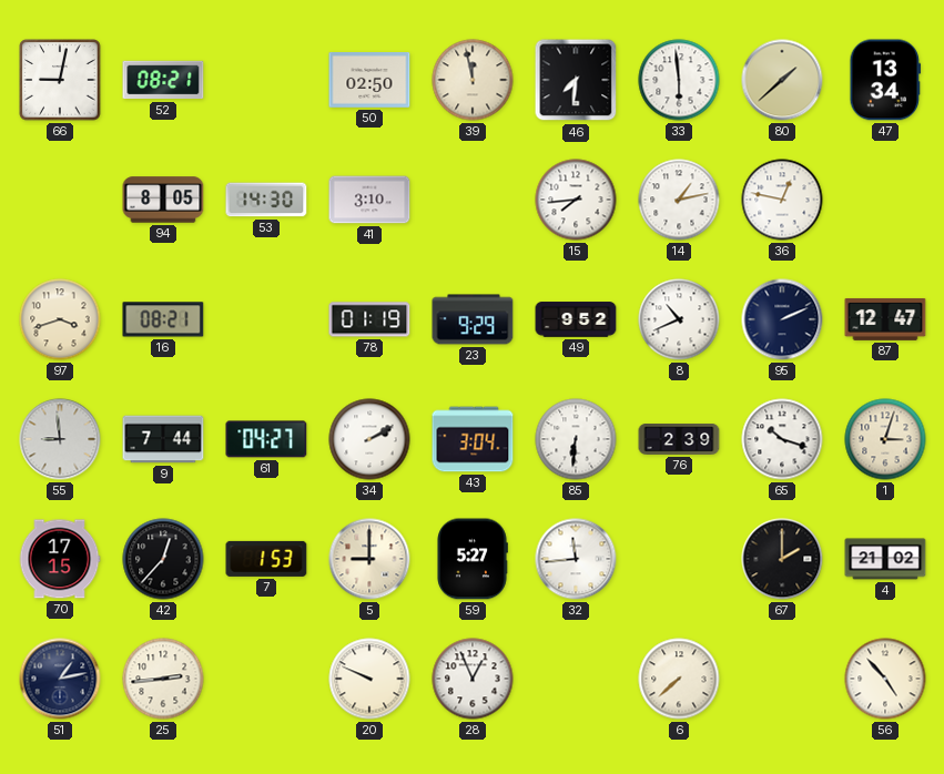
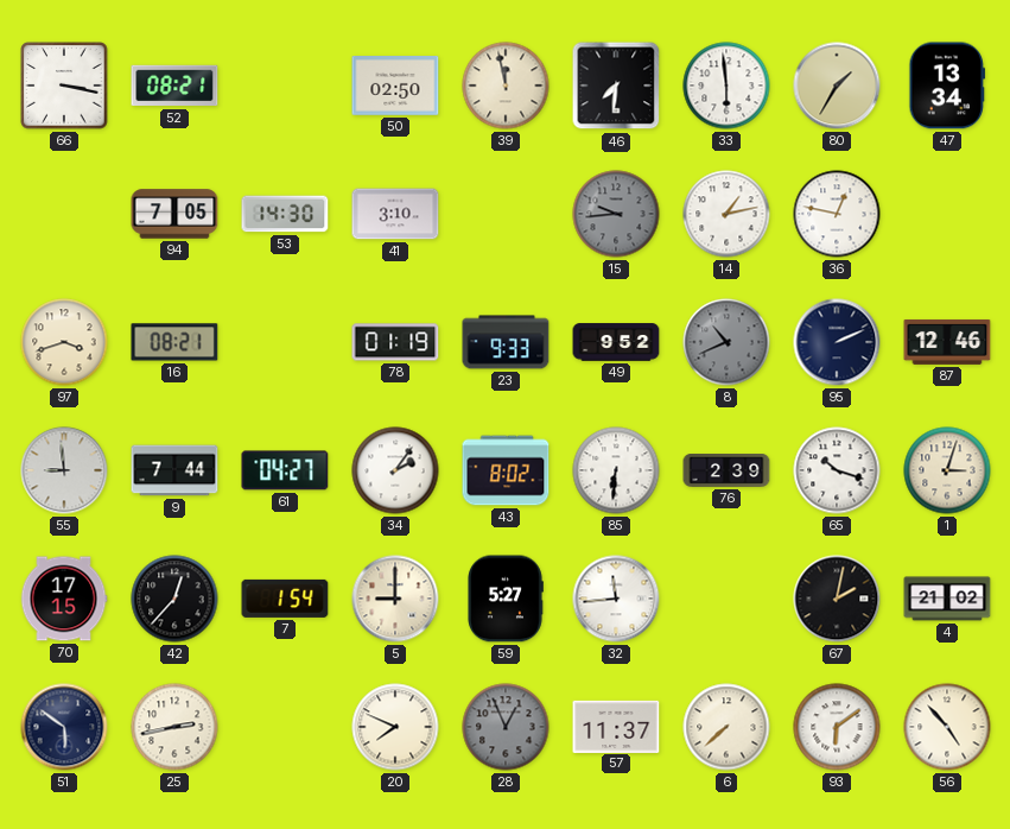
66: 9:02 -> 3:17 (64, 86)
80: 1:38 -> 1:35 (837, 86)
94: 8:05 -> 7:05 (174, 214)
15: 7:44 -> 9:44 (616, 214)
15 dial: white -> grey (616, 214)
23: 9:29 -> 9:33 (506, 342)
8 dial: white -> grey (726, 342)
87: 12:47 -> 12:46 (947, 342)
34: 2:10 -> 2:06 (395, 470)
43: 3:04 -> 8:02 (506, 470)
7: 1:53 -> 1:54 (285, 599)
67: 2:00 -> 2:02 (837, 599)
51: 1:13 -> 5:51 (64, 727)
25: 2:44 -> 2:43 (174, 727)
20: 9:49 -> 7:49 (395, 727)
28 dial: white -> grey (506, 727)
57: none -> 11:37 (616, 726)
93: none -> 6:09 (837, 727)
